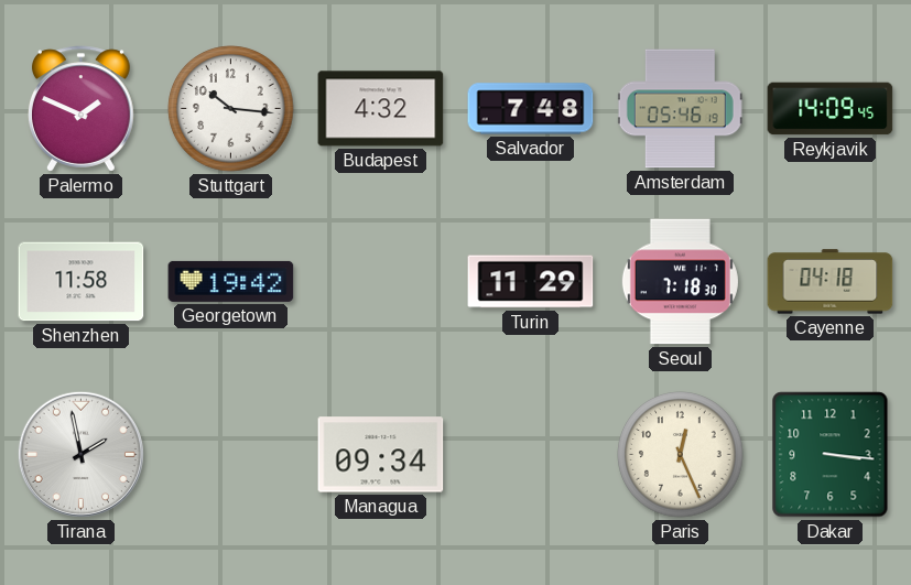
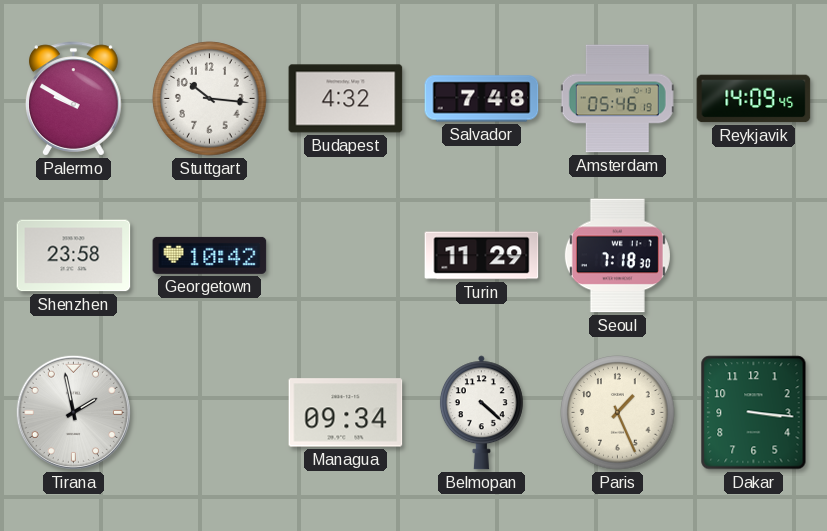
Palermo: 1:49 -> 9:50 (74, 99)
Shenzhen: 11:58 -> 23:58 (74, 256)
Georgetown: 19:42 -> 10:42 (210, 255)
Cayenne: 04:18 -> none (831, 282)
Belmopan: none -> 4:22 (481, 413)
Paris: 12:26 -> 1:26 (618, 413)
